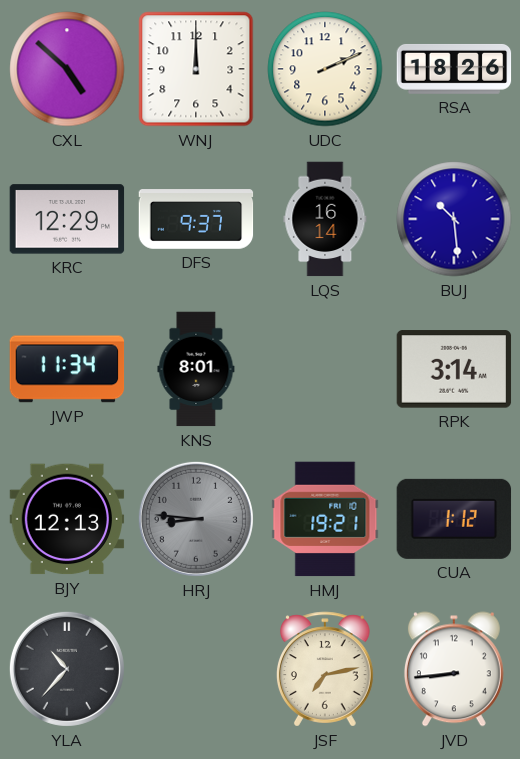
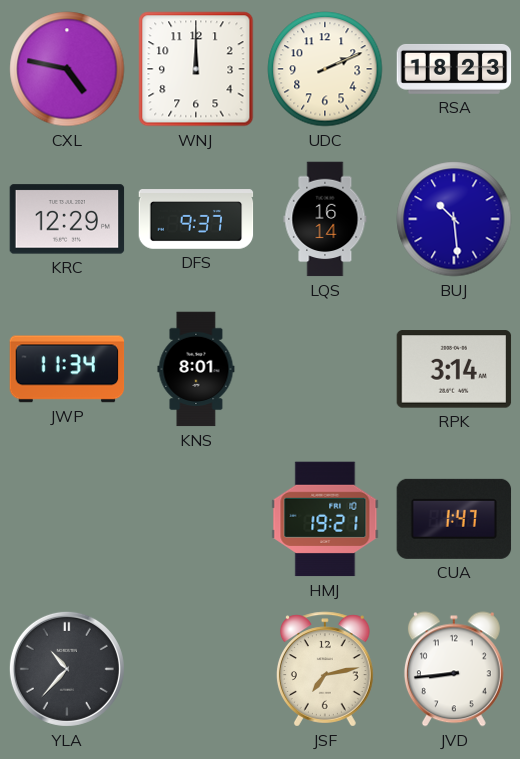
CXL: 4:52 -> 4:47 (67, 69)
RSA: 18:26 -> 18:23 (454, 69)
BJY: 12:13 -> none (67, 519)
HRJ: 8:46 -> none (196, 519)
CUA: 1:12 -> 1:47 (454, 519)
